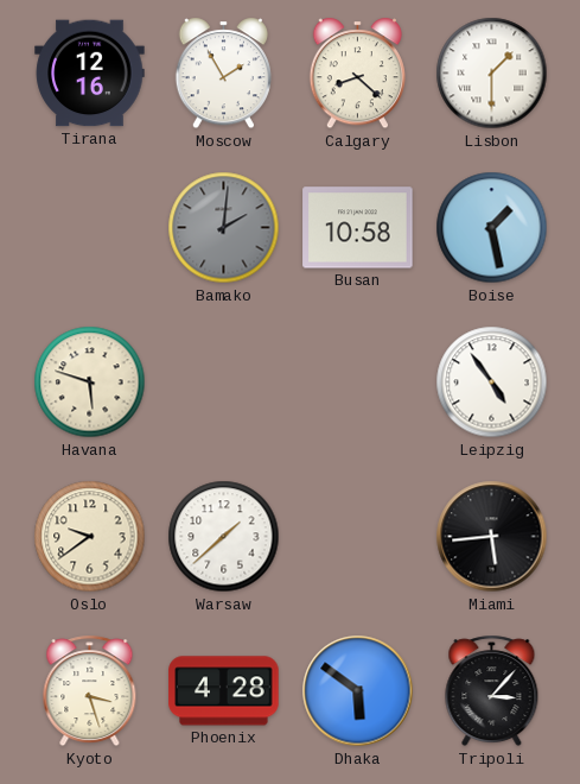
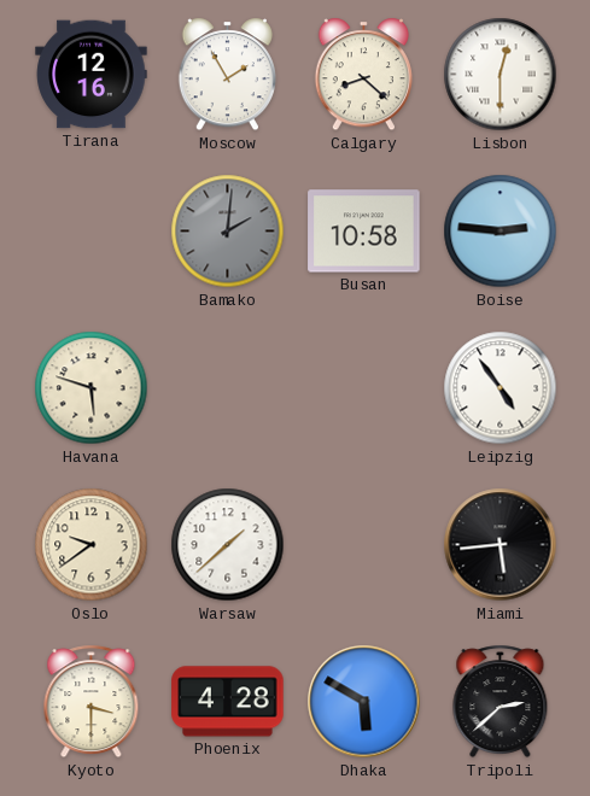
Lisbon: 1:30 -> 12:30 (501, 75)
Boise: 1:28 -> 2:46 (501, 232)
Kyoto: 3:27 -> 3:30 (92, 702)
Dhaka: 5:51 -> 5:50 (364, 702)
Tripoli: 3:07 -> 2:38 (501, 702)
